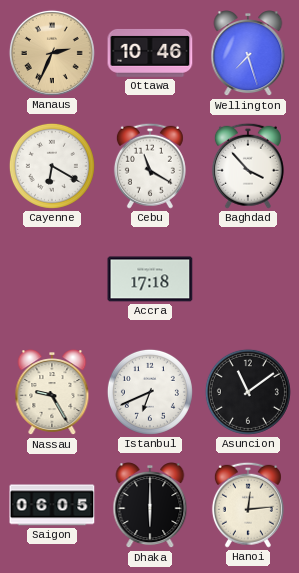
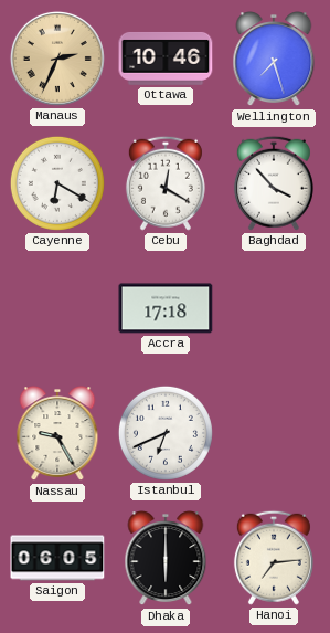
Cebu: 11:20 -> 12:20 (166, 183)
Asuncion: 11:09 -> none (248, 392)
Hanoi: 12:14 -> 7:14 (274, 558)
